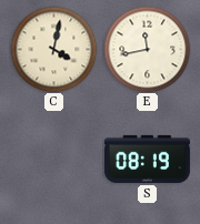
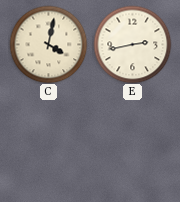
E: 11:43 -> 2:43 (132, 44)
S: 08:19 -> none (147, 159)
